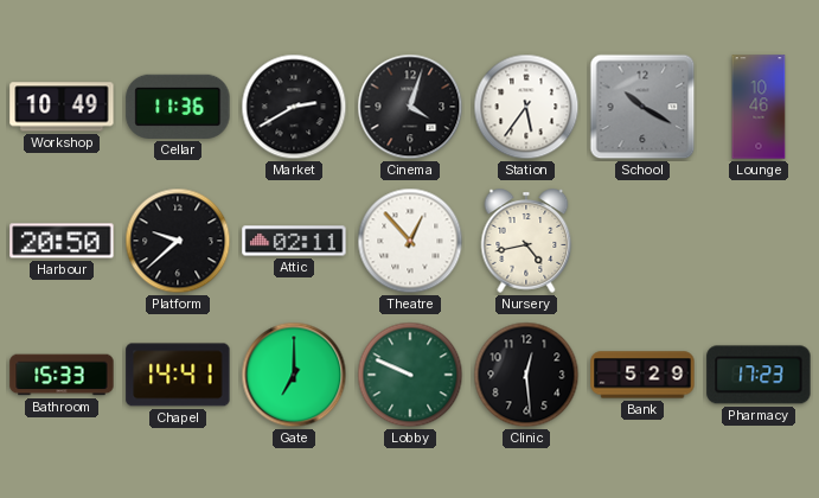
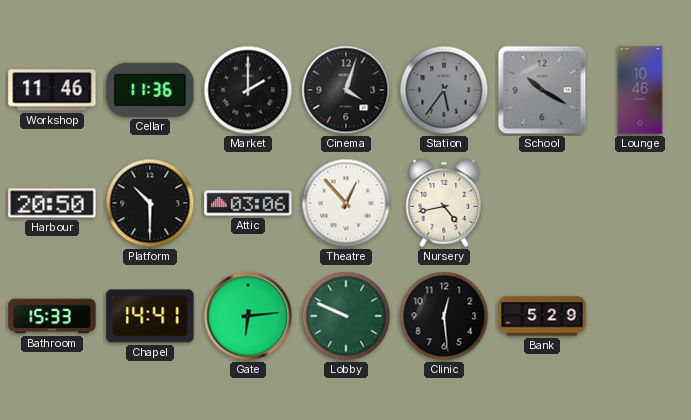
Workshop: 10:49 -> 11:46 (52, 90)
Market: 2:40 -> 2:00 (248, 90)
Station dial: white -> grey (444, 90)
Platform: 9:38 -> 10:30 (150, 203)
Attic: 02:11 -> 03:06 (248, 203)
Gate: 7:00 -> 6:14 (248, 316)
Pharmacy: 17:23 -> none (759, 375)
